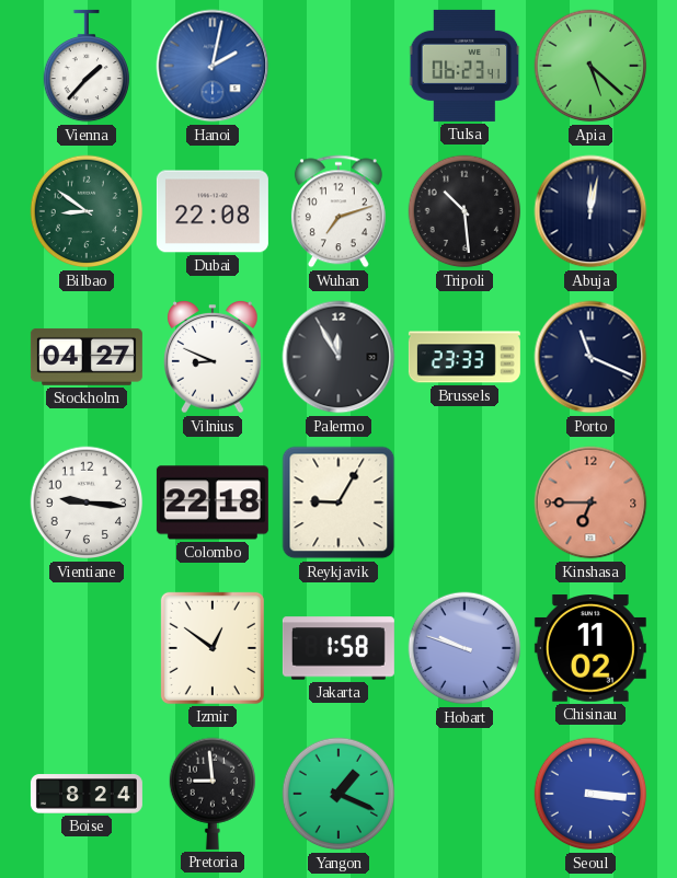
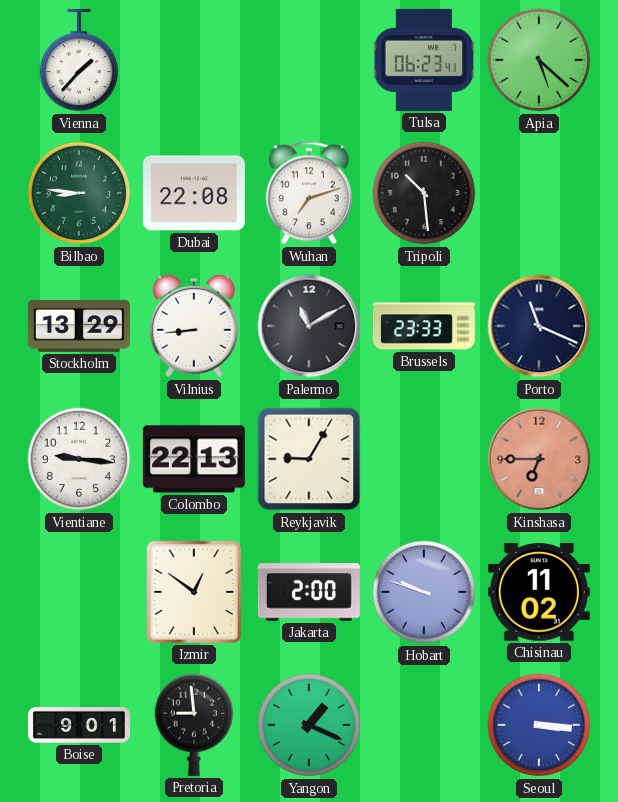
Hanoi: 2:02 -> none (213, 66)
Bilbao: 8:51 -> 8:46 (79, 193)
Abuja: 12:02 -> none (590, 211)
Stockholm: 04:27 -> 13:29 (79, 326)
Vilnius: 8:49 -> 8:44 (194, 327)
Palermo: 11:55 -> 11:10 (309, 326)
Colombo: 22:18 -> 22:13 (194, 459)
Jakarta: 1:58 -> 2:00 (309, 592)
Boise: 8:24 -> 9:01 (79, 725)
